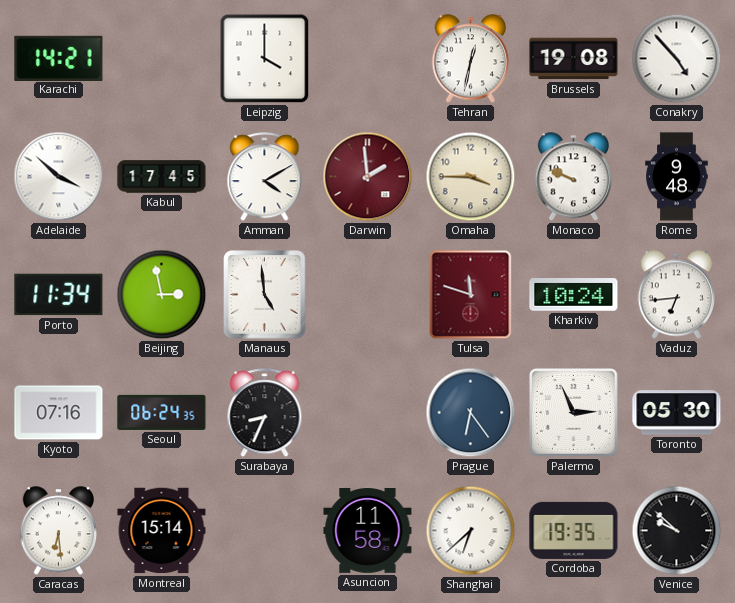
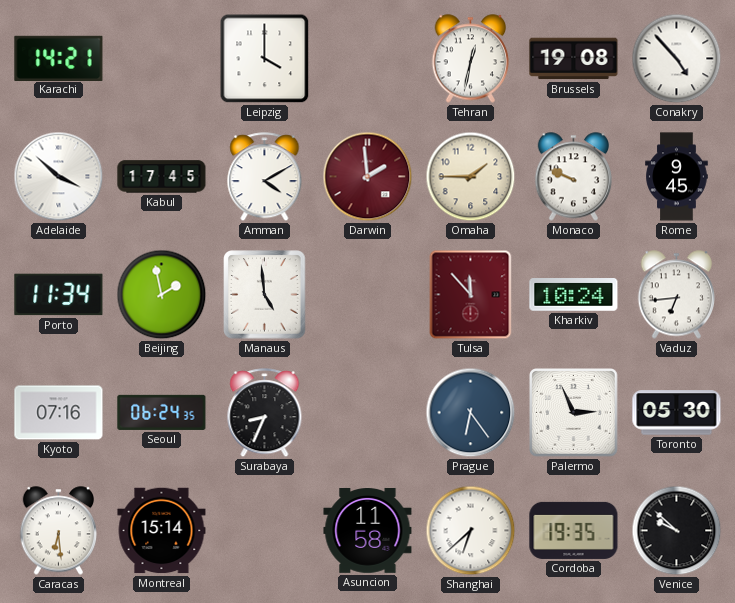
Omaha: 3:45 -> 1:45 (471, 177)
Rome: 9:48 -> 9:45 (677, 177)
Beijing: 2:58 -> 1:58 (162, 295)
Tulsa: 11:48 -> 11:53 (471, 295)
